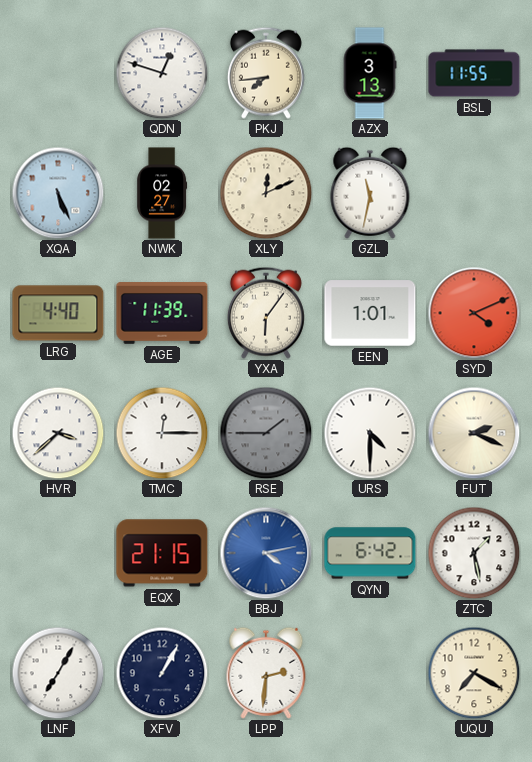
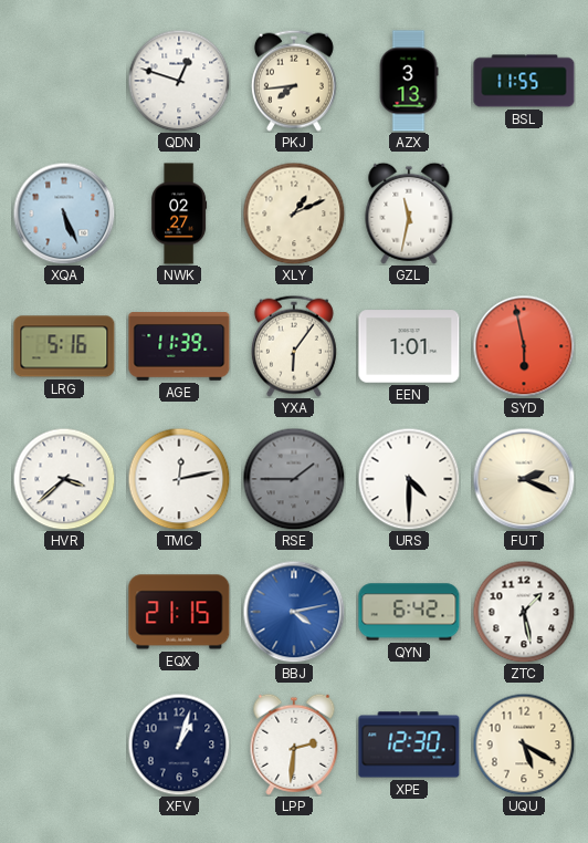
XLY: 12:11 -> 1:11 (294, 214)
LRG: 4:40 -> 5:16 (64, 346)
SYD: 4:11 -> 5:58 (524, 346)
TMC: 12:15 -> 12:13 (179, 479)
LNF: 7:05 -> none (58, 673)
XFV: 1:05 -> 1:03 (179, 745)
XPE: none -> 12:30 (409, 745)
UQU: 7:20 -> 5:20 (524, 745)
